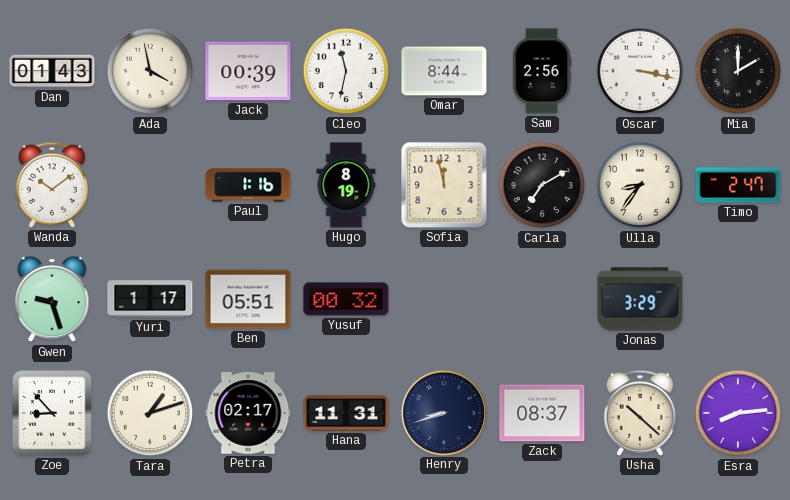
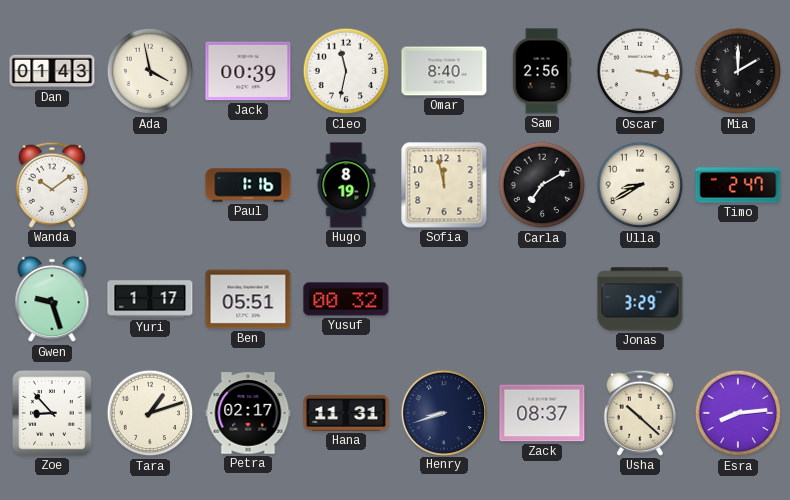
Omar: 8:44 -> 8:40 (444, 71)
Ulla: 8:36 -> 8:40 (640, 185)
